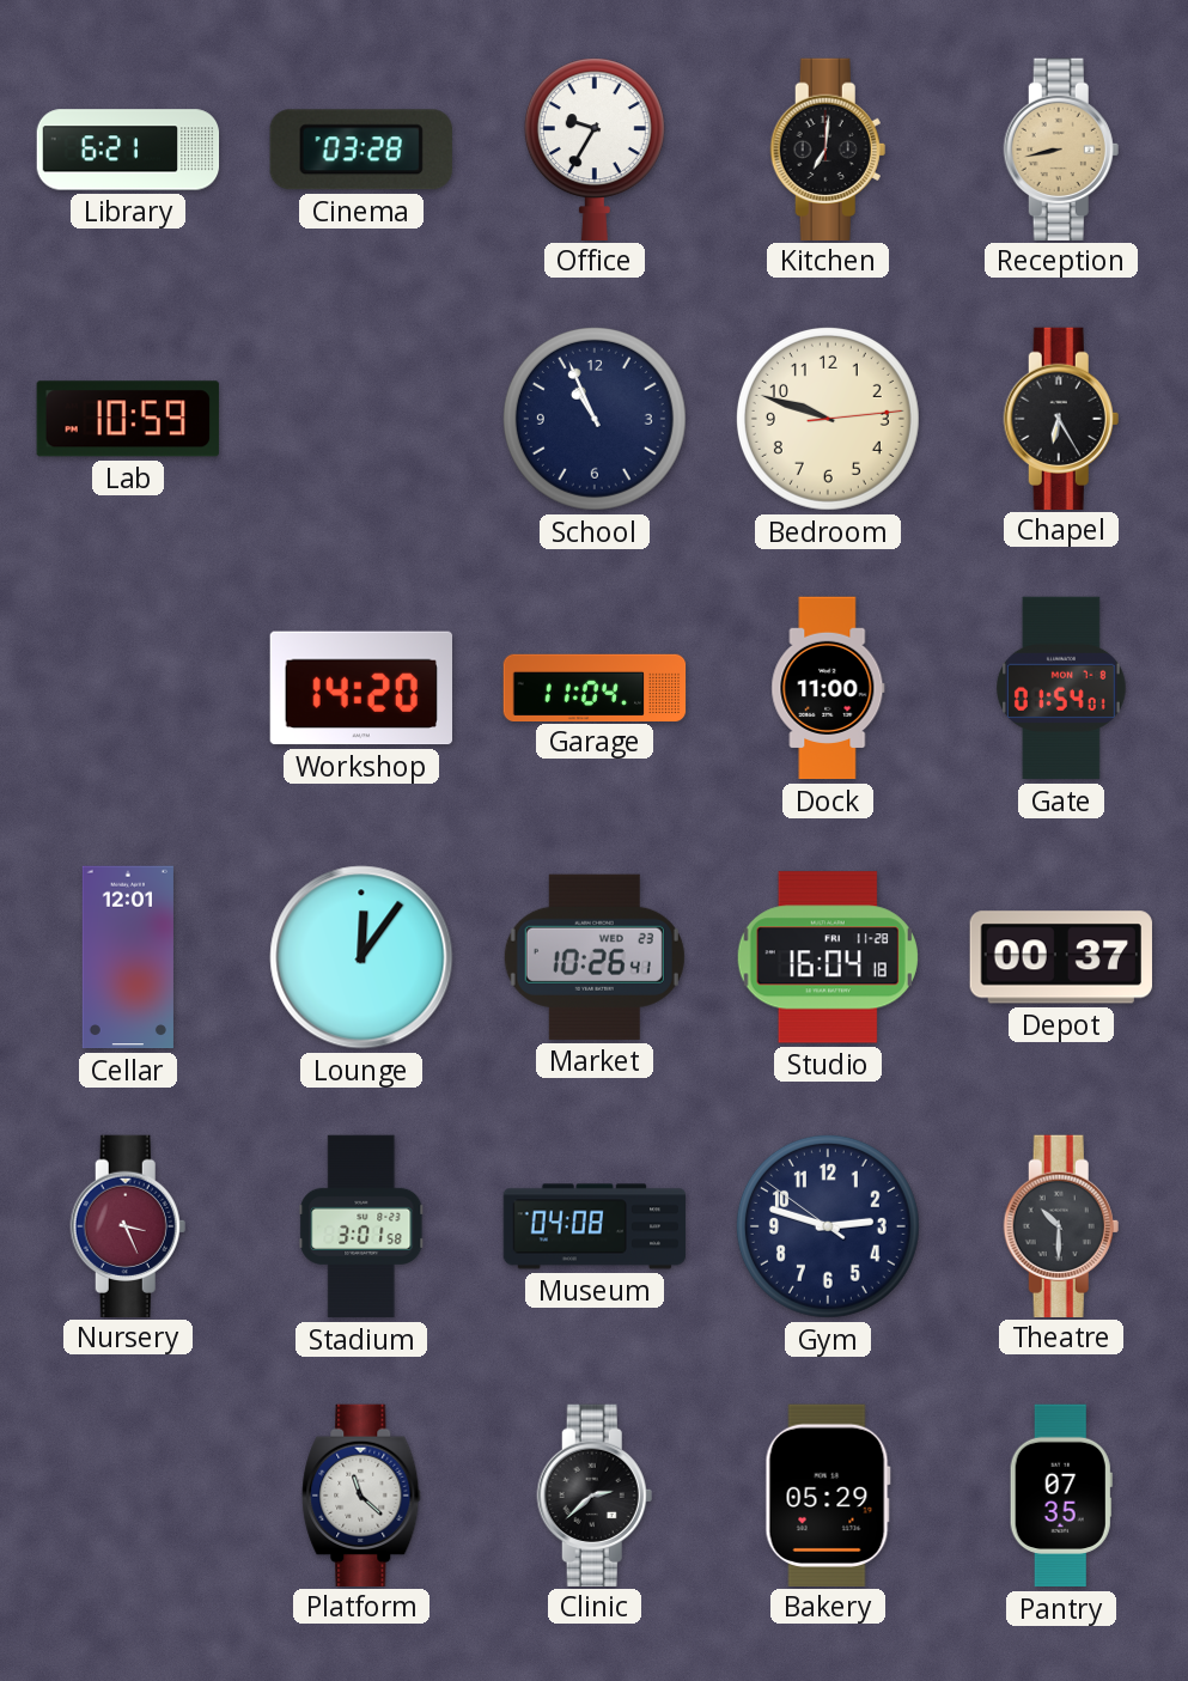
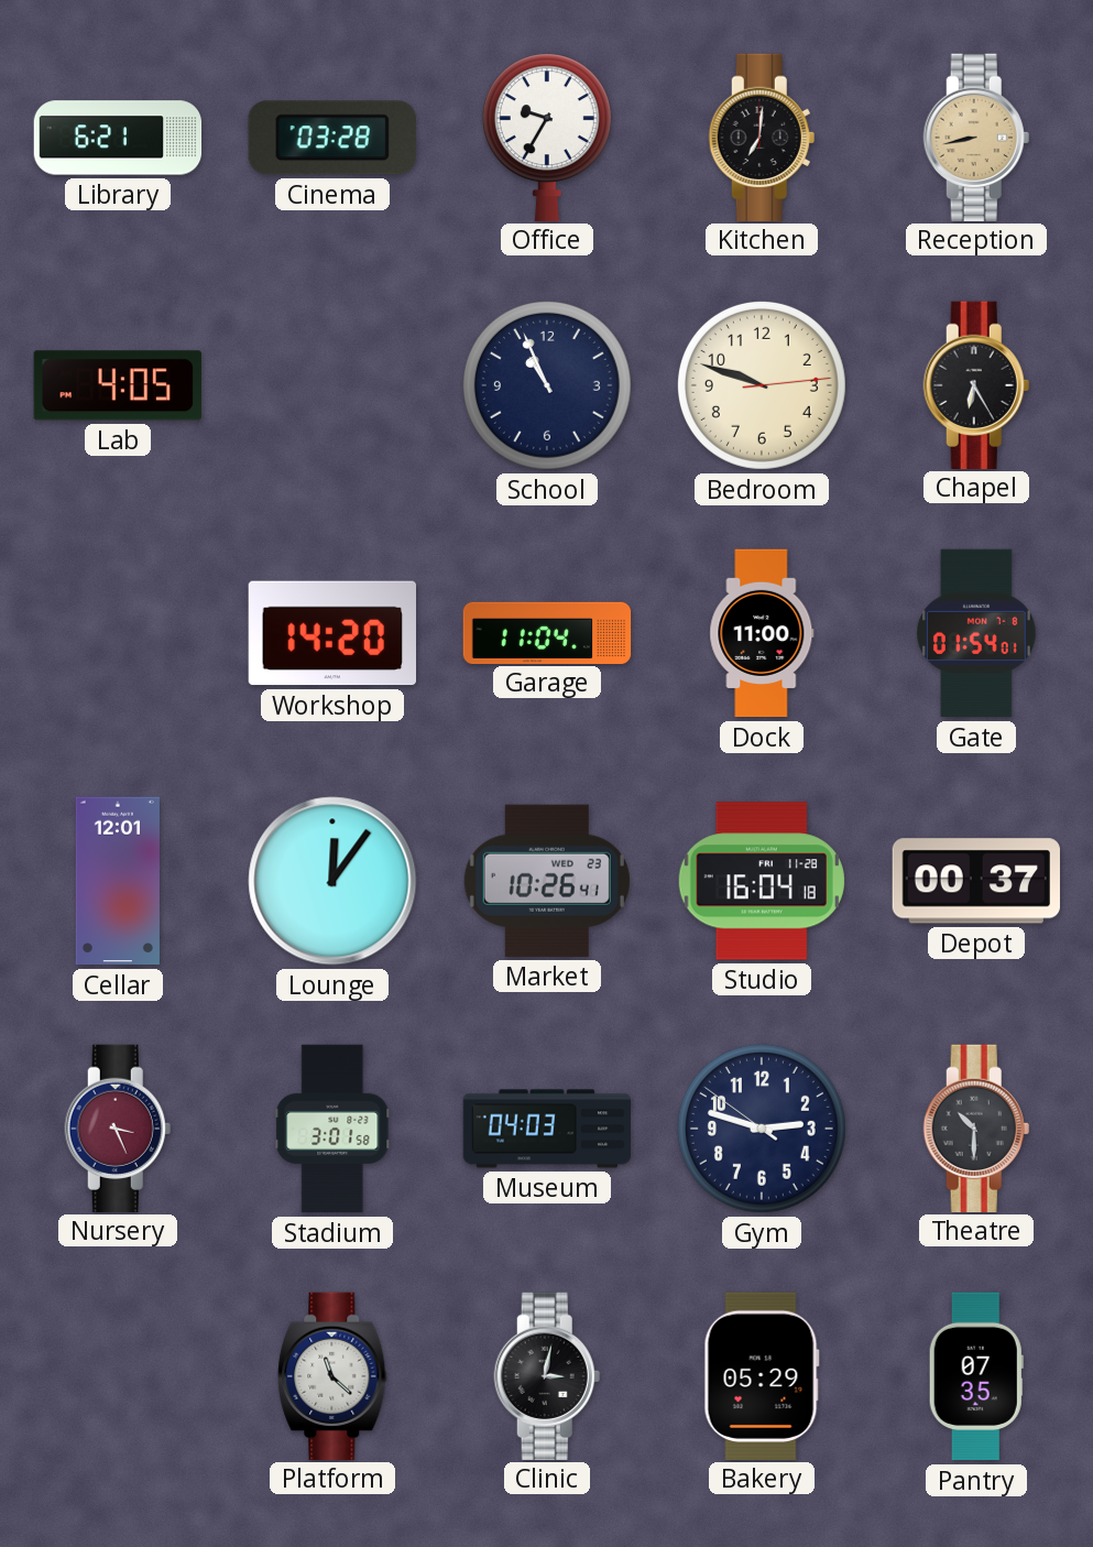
Lab: 10:59 -> 4:05 (118, 385)
Museum: 04:08 -> 04:03 (547, 1129)
Clinic: 2:38 -> 3:02 (547, 1375)
